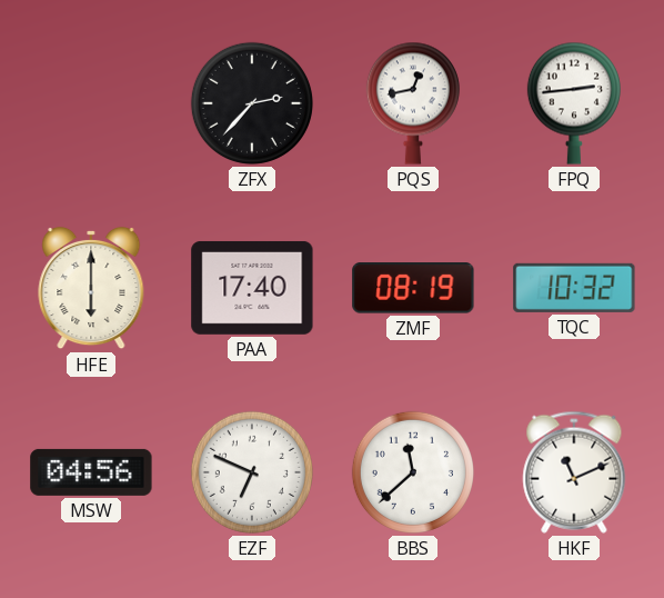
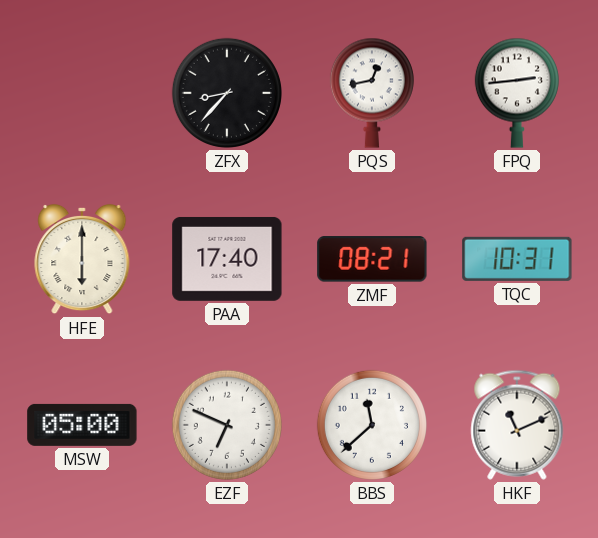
ZFX: 2:37 -> 8:37 (227, 93)
ZMF: 08:19 -> 08:21 (372, 259)
TQC: 10:32 -> 10:31 (517, 259)
MSW: 04:56 -> 05:00 (82, 425)
